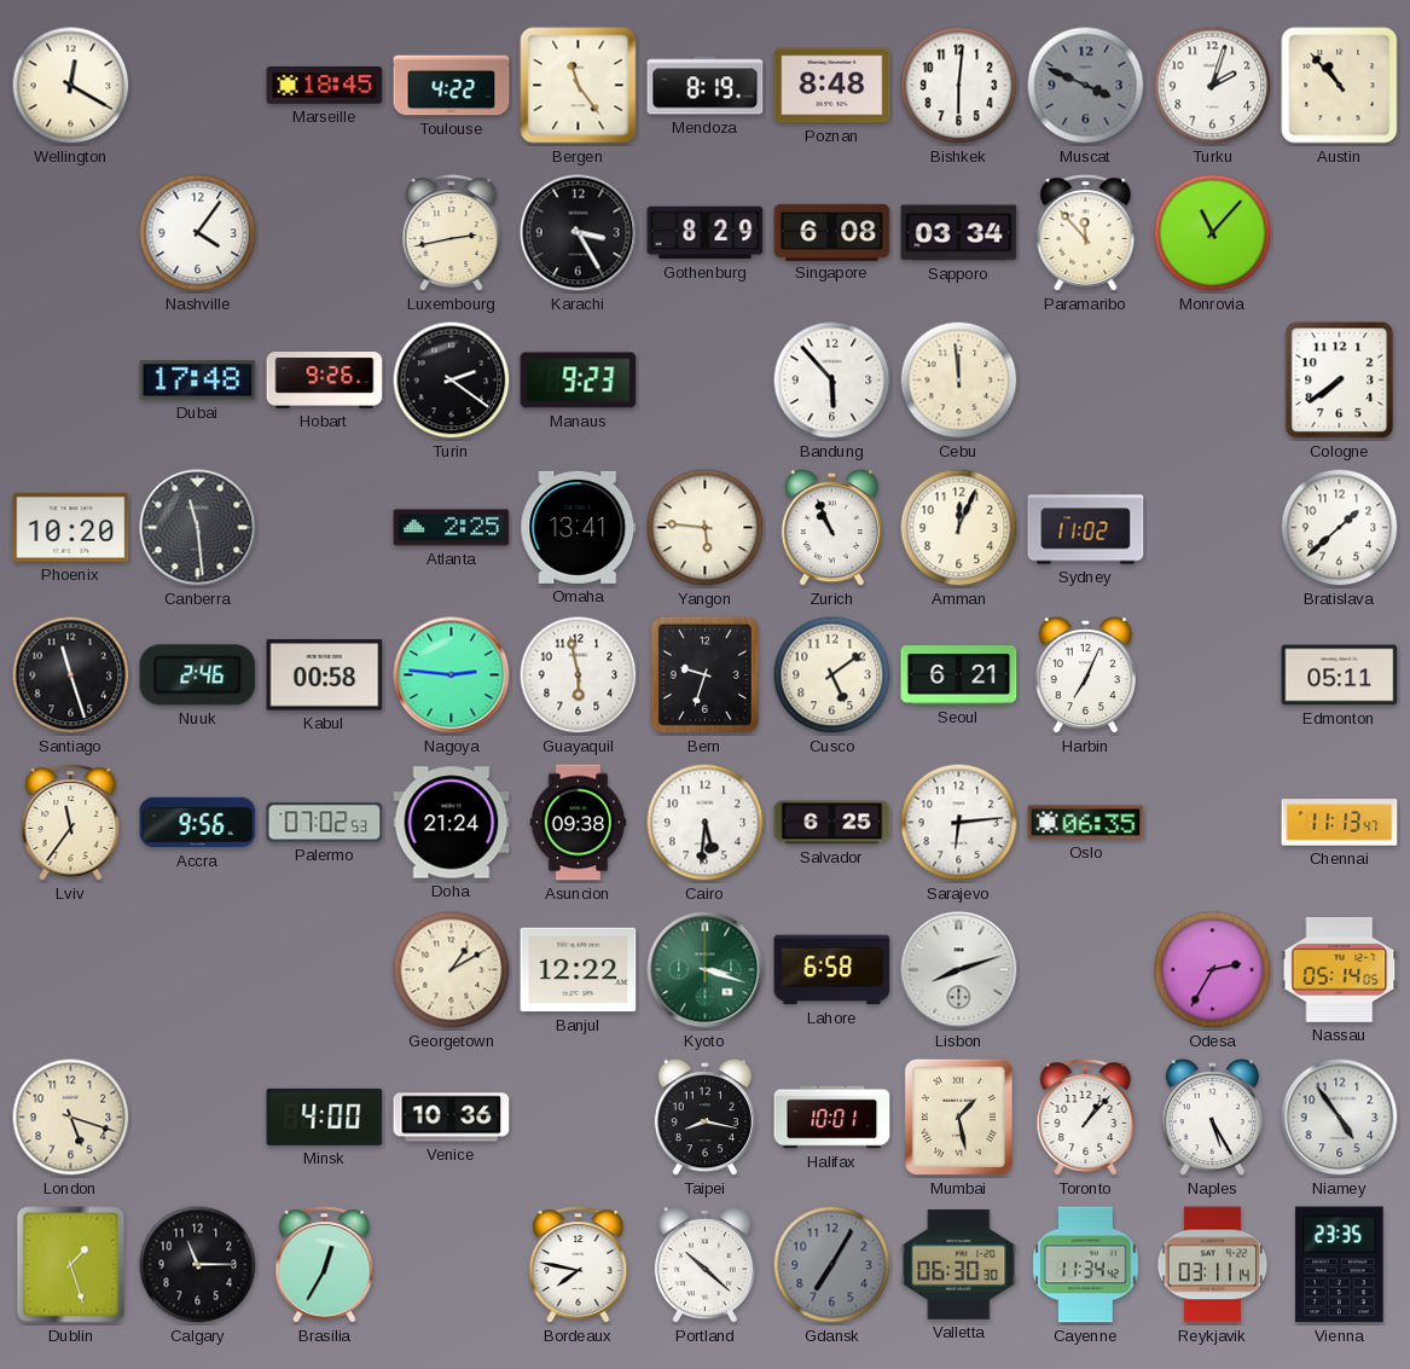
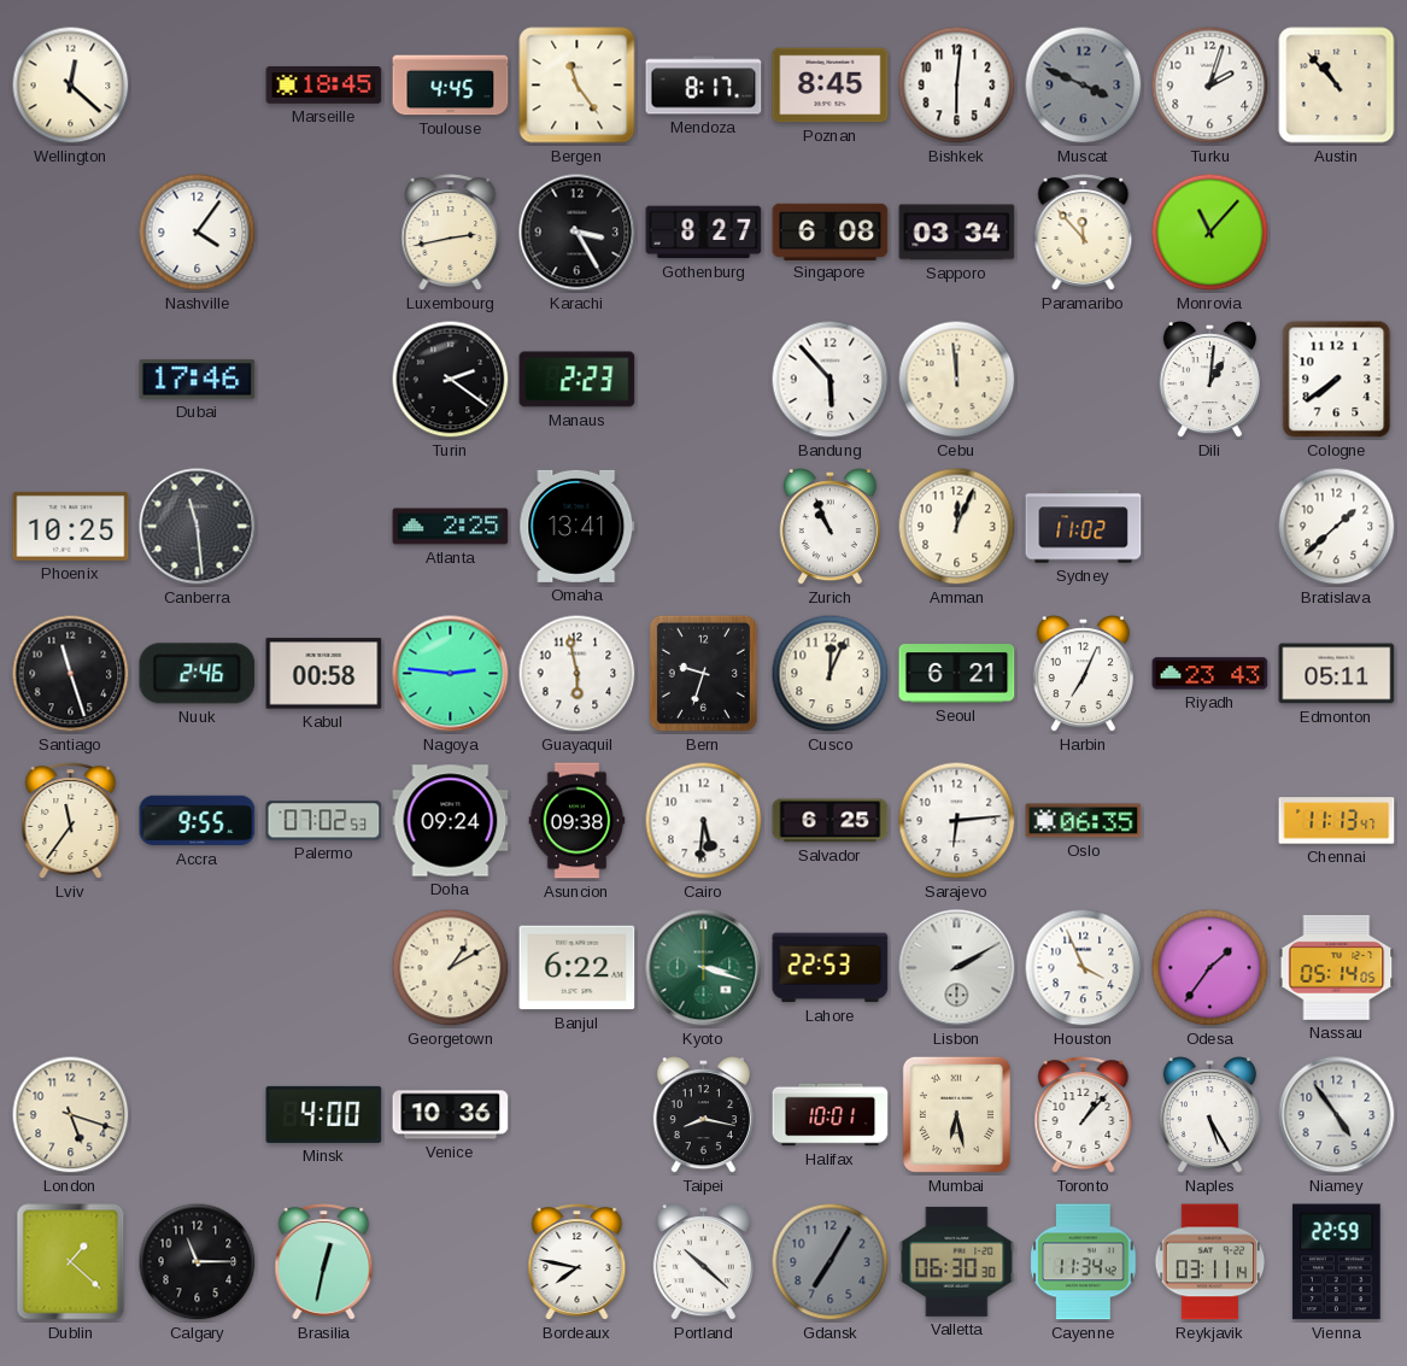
Wellington: 12:20 -> 12:22 (71, 86)
Toulouse: 4:22 -> 4:45 (451, 86)
Mendoza: 8:19 -> 8:17 (704, 86)
Poznan: 8:48 -> 8:45 (831, 86)
Gothenburg: 8:29 -> 8:27 (704, 233)
Dubai: 17:48 -> 17:46 (198, 380)
Hobart: 9:26 -> none (325, 381)
Manaus: 9:23 -> 2:23 (578, 380)
Dili: none -> 1:01 (1209, 381)
Phoenix: 10:20 -> 10:25 (71, 526)
Yangon: 5:46 -> none (706, 528)
Cusco: 5:09 -> 12:04 (831, 674)
Riyadh: none -> 23:43 (1210, 674)
Accra: 9:56 -> 9:55 (198, 821)
Doha: 21:24 -> 09:24 (451, 821)
Banjul: 12:22 -> 6:22 (578, 968)
Lahore: 6:58 -> 22:53 (831, 968)
Lisbon: 8:12 -> 2:10 (957, 968)
Houston: none -> 3:56 (1084, 968)
Odesa: 2:35 -> 1:36 (1210, 968)
Mumbai: 1:28 -> 6:28 (956, 1114)
Dublin: 1:27 -> 1:22 (71, 1262)
Brasilia: 12:35 -> 12:32 (324, 1262)
Vienna: 23:35 -> 22:59 (1337, 1262)
